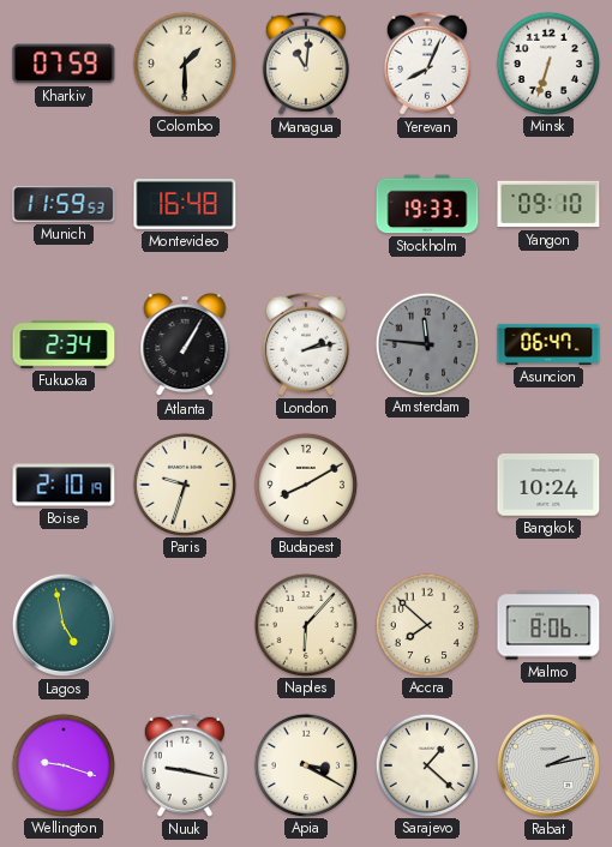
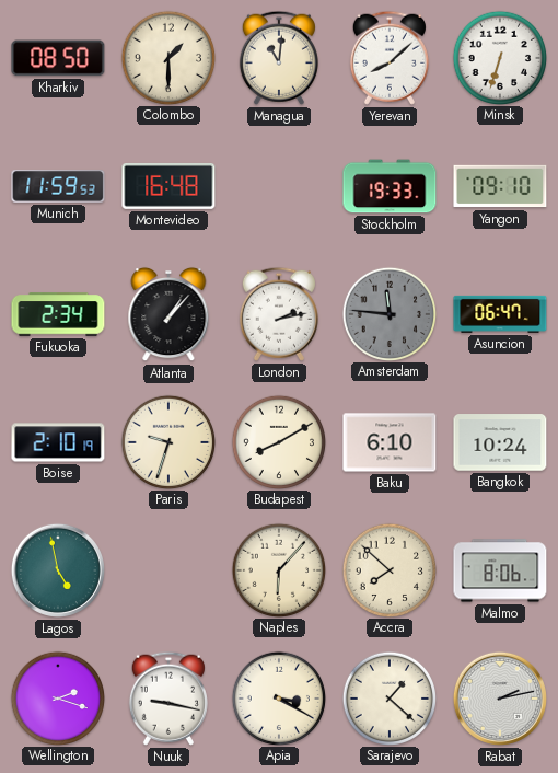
Kharkiv: 07:59 -> 08:50 (58, 58)
Yerevan: 8:04 -> 8:08 (390, 58)
Atlanta: 1:05 -> 1:07 (168, 314)
Baku: none -> 6:10 (390, 442)
Wellington: 9:18 -> 2:18 (57, 697)
